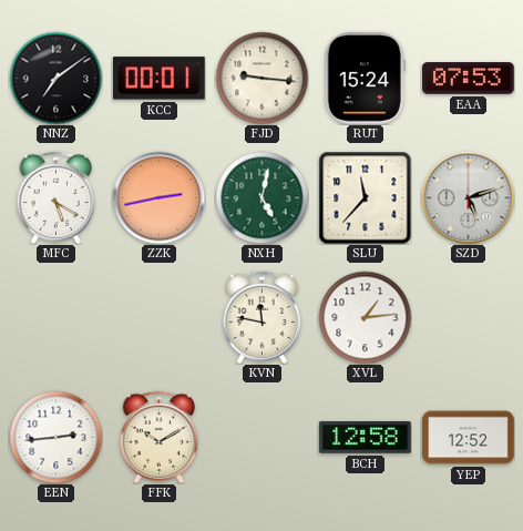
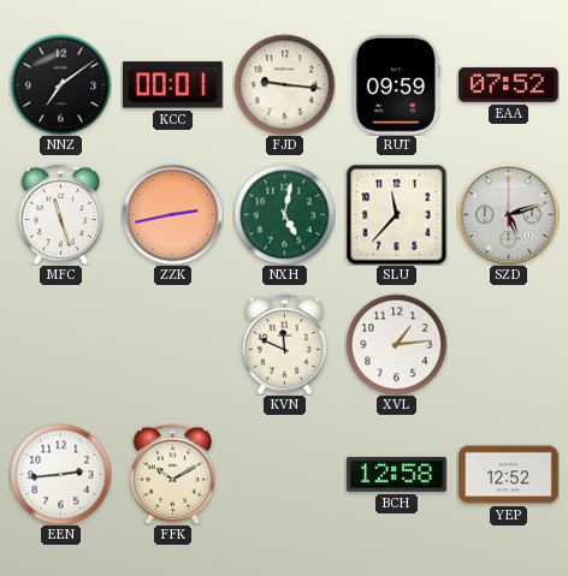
RUT: 15:24 -> 09:59 (396, 85)
EAA: 07:53 -> 07:52 (509, 85)
MFC: 5:20 -> 11:27 (61, 214)
KVN: 11:47 -> 11:49 (285, 344)
